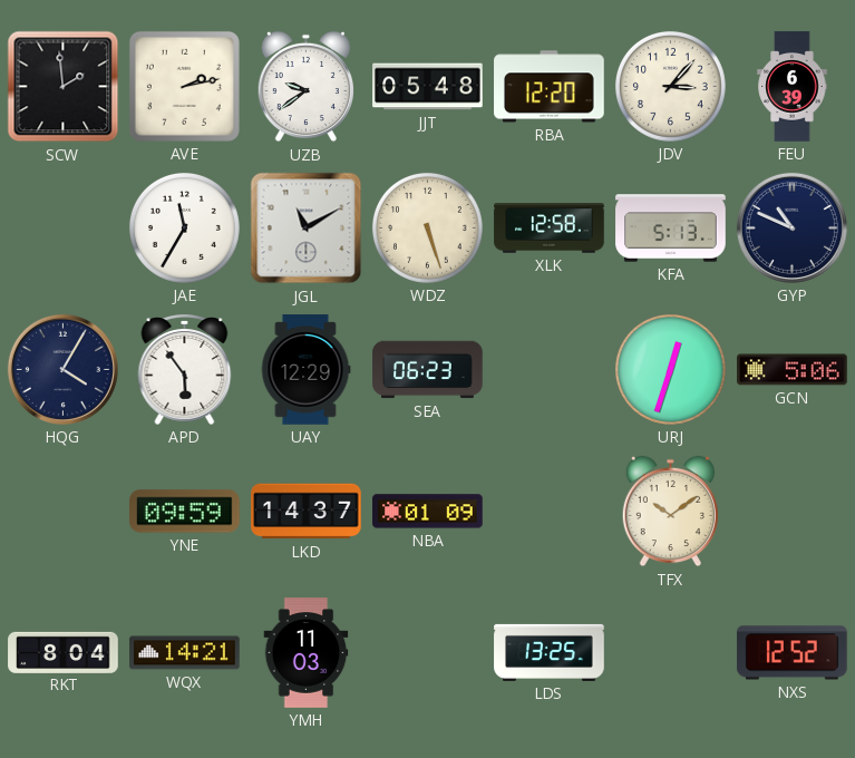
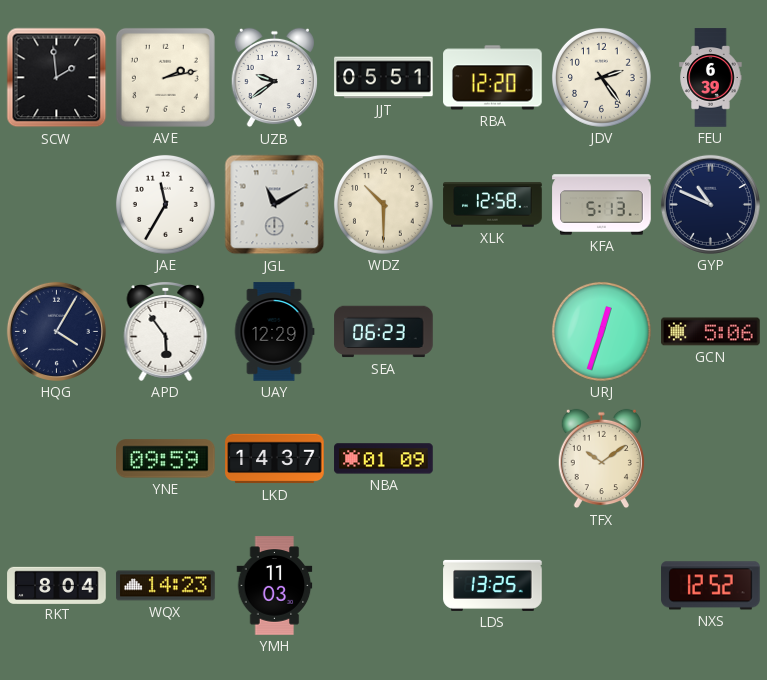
JJT: 05:48 -> 05:51 (384, 78)
JDV: 3:07 -> 2:24 (601, 77)
WDZ: 5:27 -> 10:30 (383, 204)
WQX: 14:21 -> 14:23 (166, 586)
